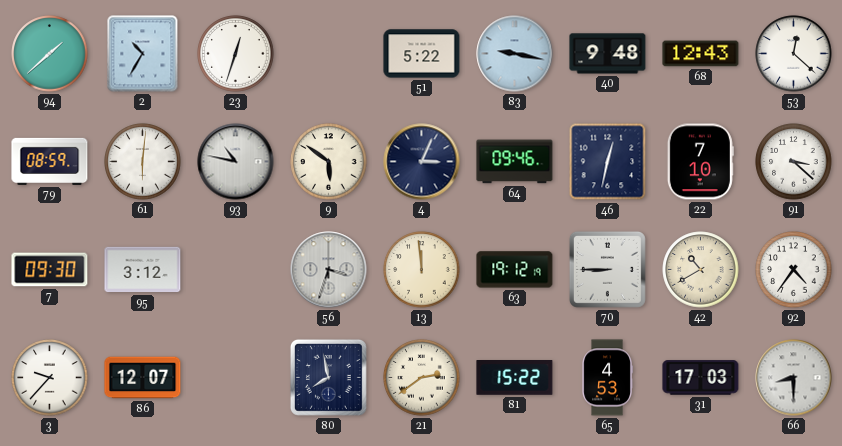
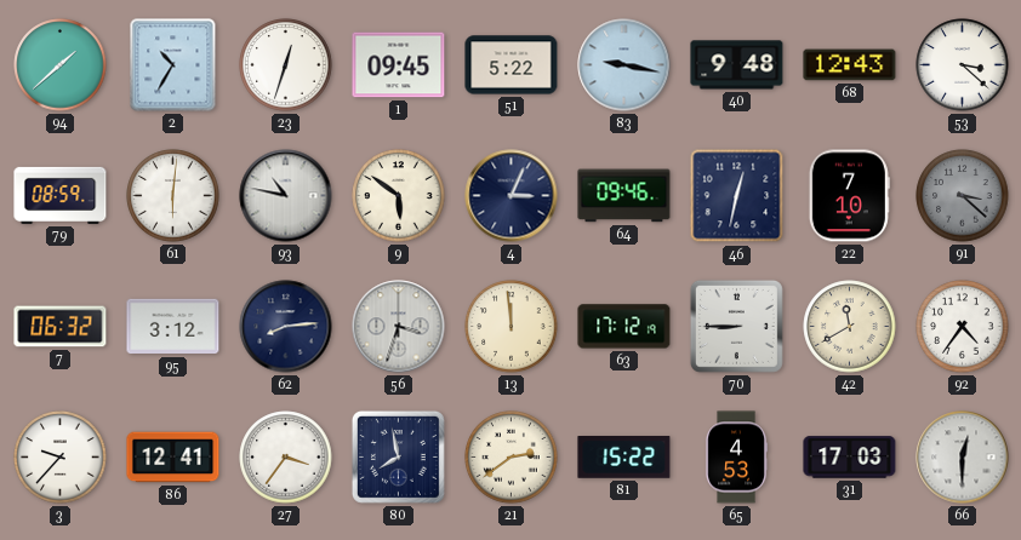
1: none -> 09:45 (399, 65)
53: 12:22 -> 3:22 (963, 65)
91 dial: white -> grey (963, 196)
7: 09:30 -> 06:32 (61, 327)
62: none -> 8:14 (286, 327)
63: 19:12 -> 17:12 (624, 327)
42: 10:40 -> 11:40 (850, 327)
86: 12:07 -> 12:41 (173, 458)
27: none -> 3:36 (286, 458)
66: 8:30 -> 12:30 (963, 458)
